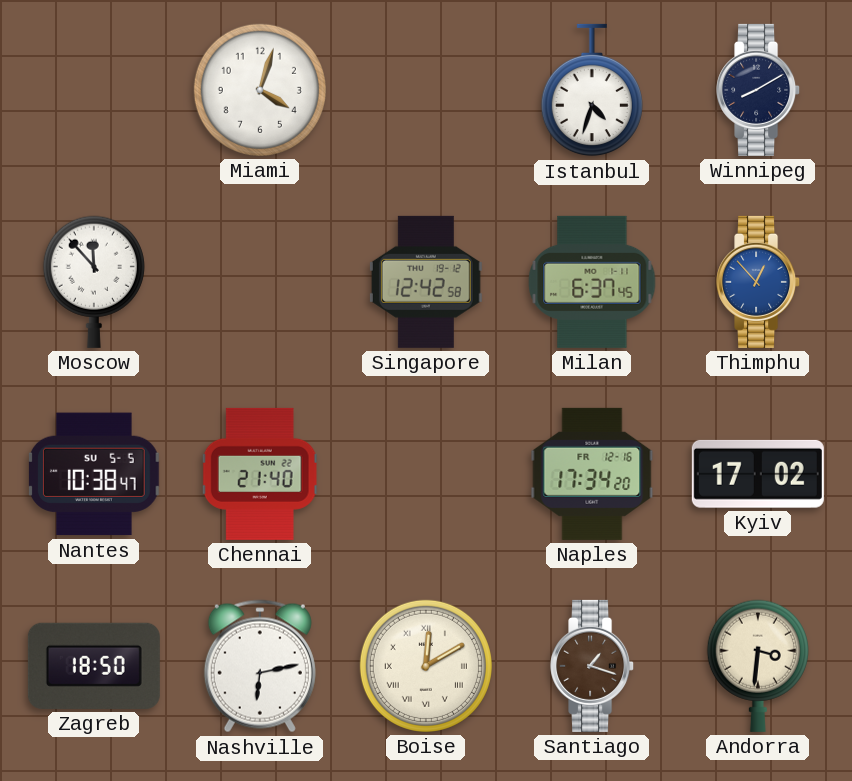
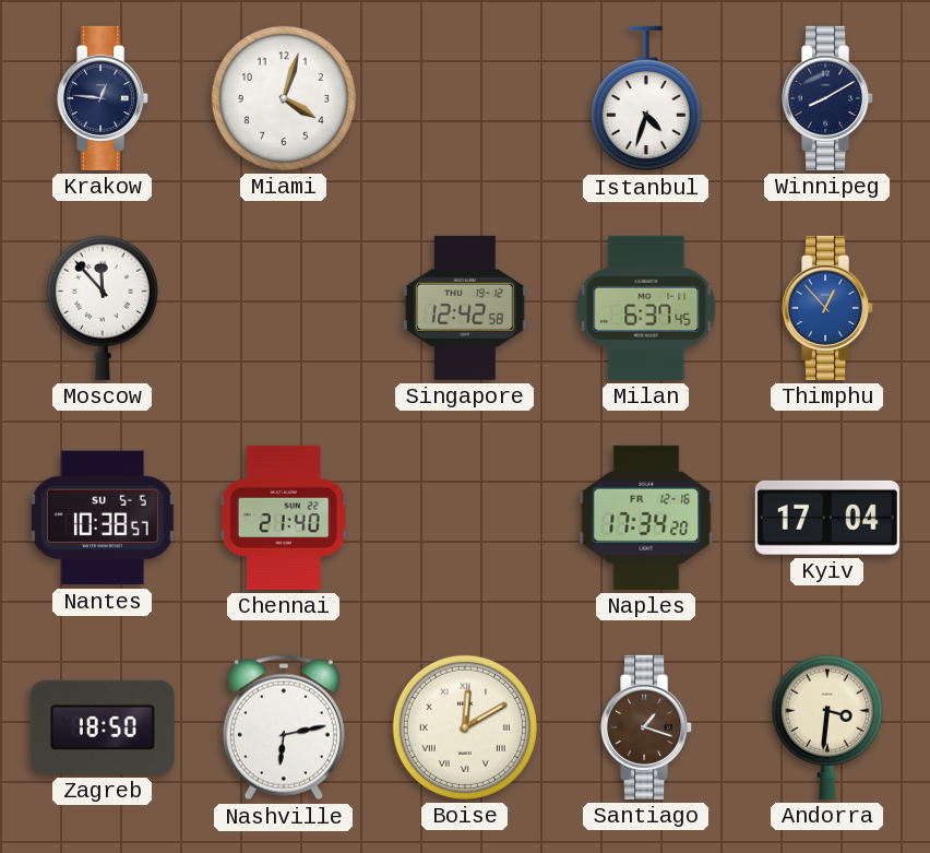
Krakow: none -> 12:46 (104, 98)
Nantes: 10:38:47 -> 10:38:57 (104, 518)
Kyiv: 17:02 -> 17:04 (827, 518)
